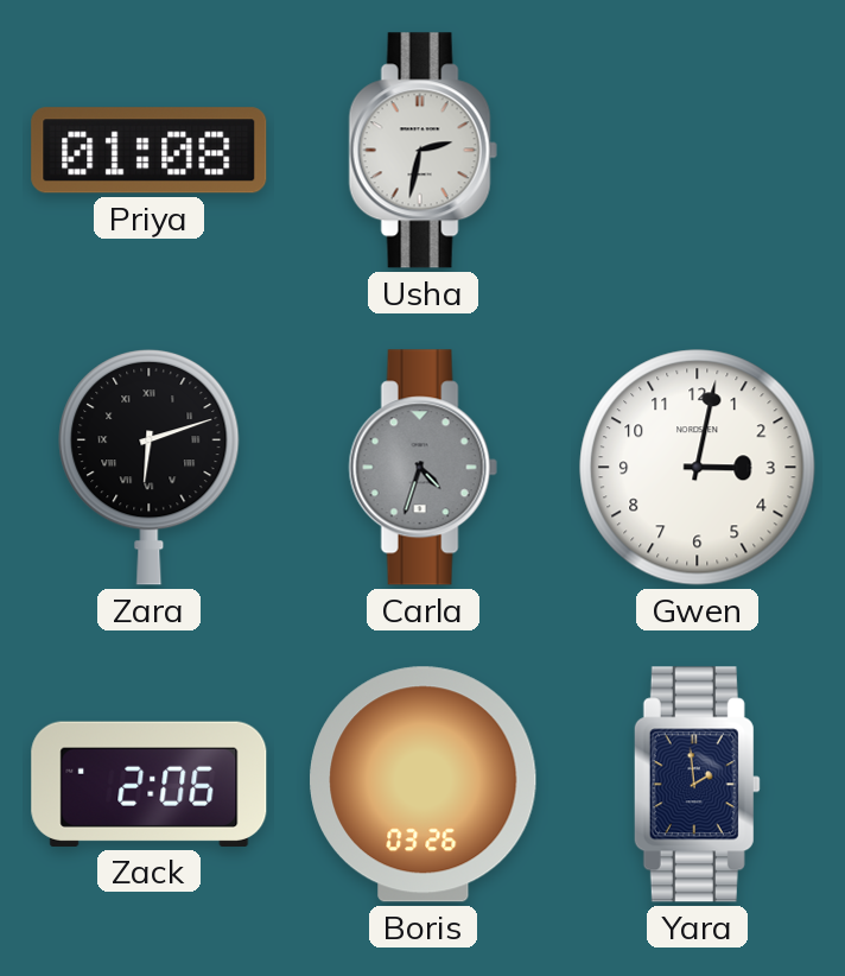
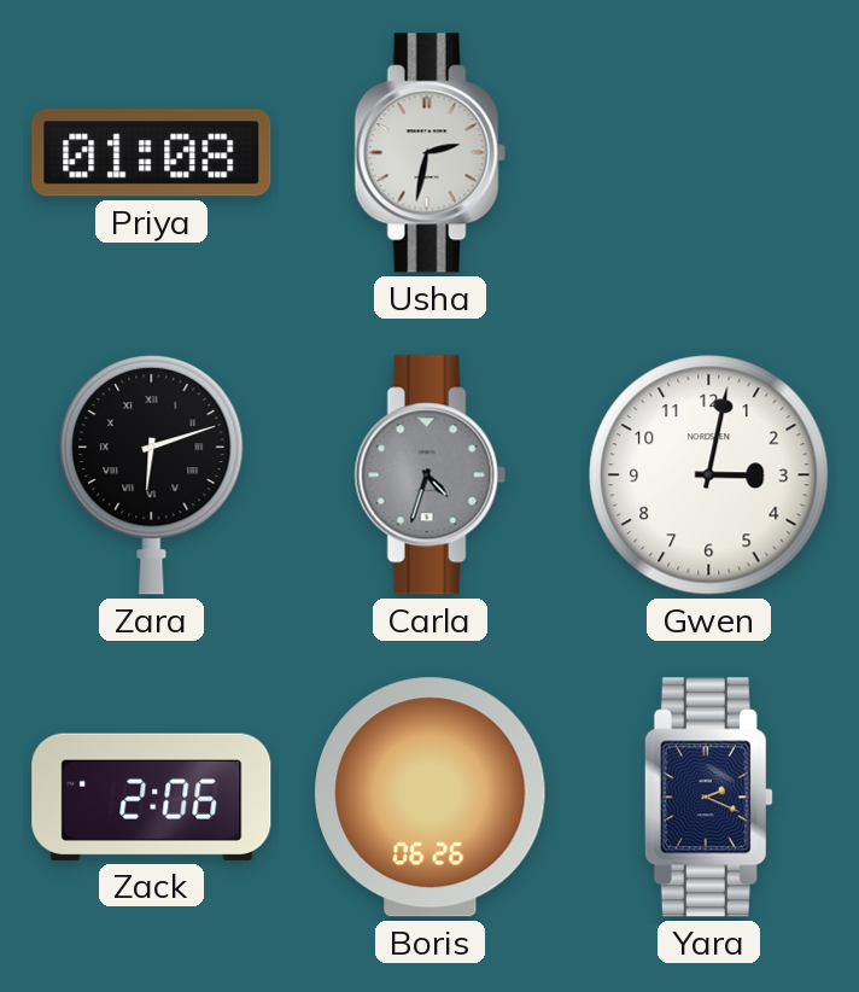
Boris: 03:26 -> 06:26 (431, 798)
Yara: 1:59 -> 2:19 (708, 798)
